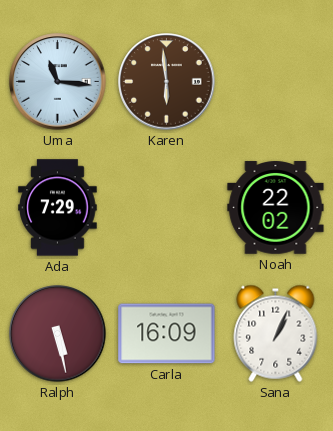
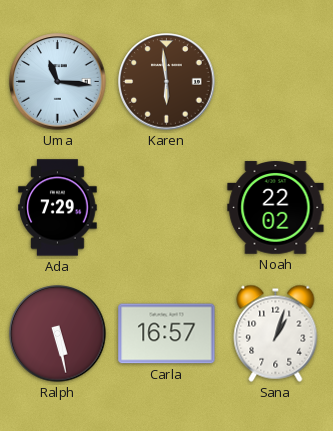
Carla: 16:09 -> 16:57 (167, 334)
Sana: 1:04 -> 1:03 (276, 333)
